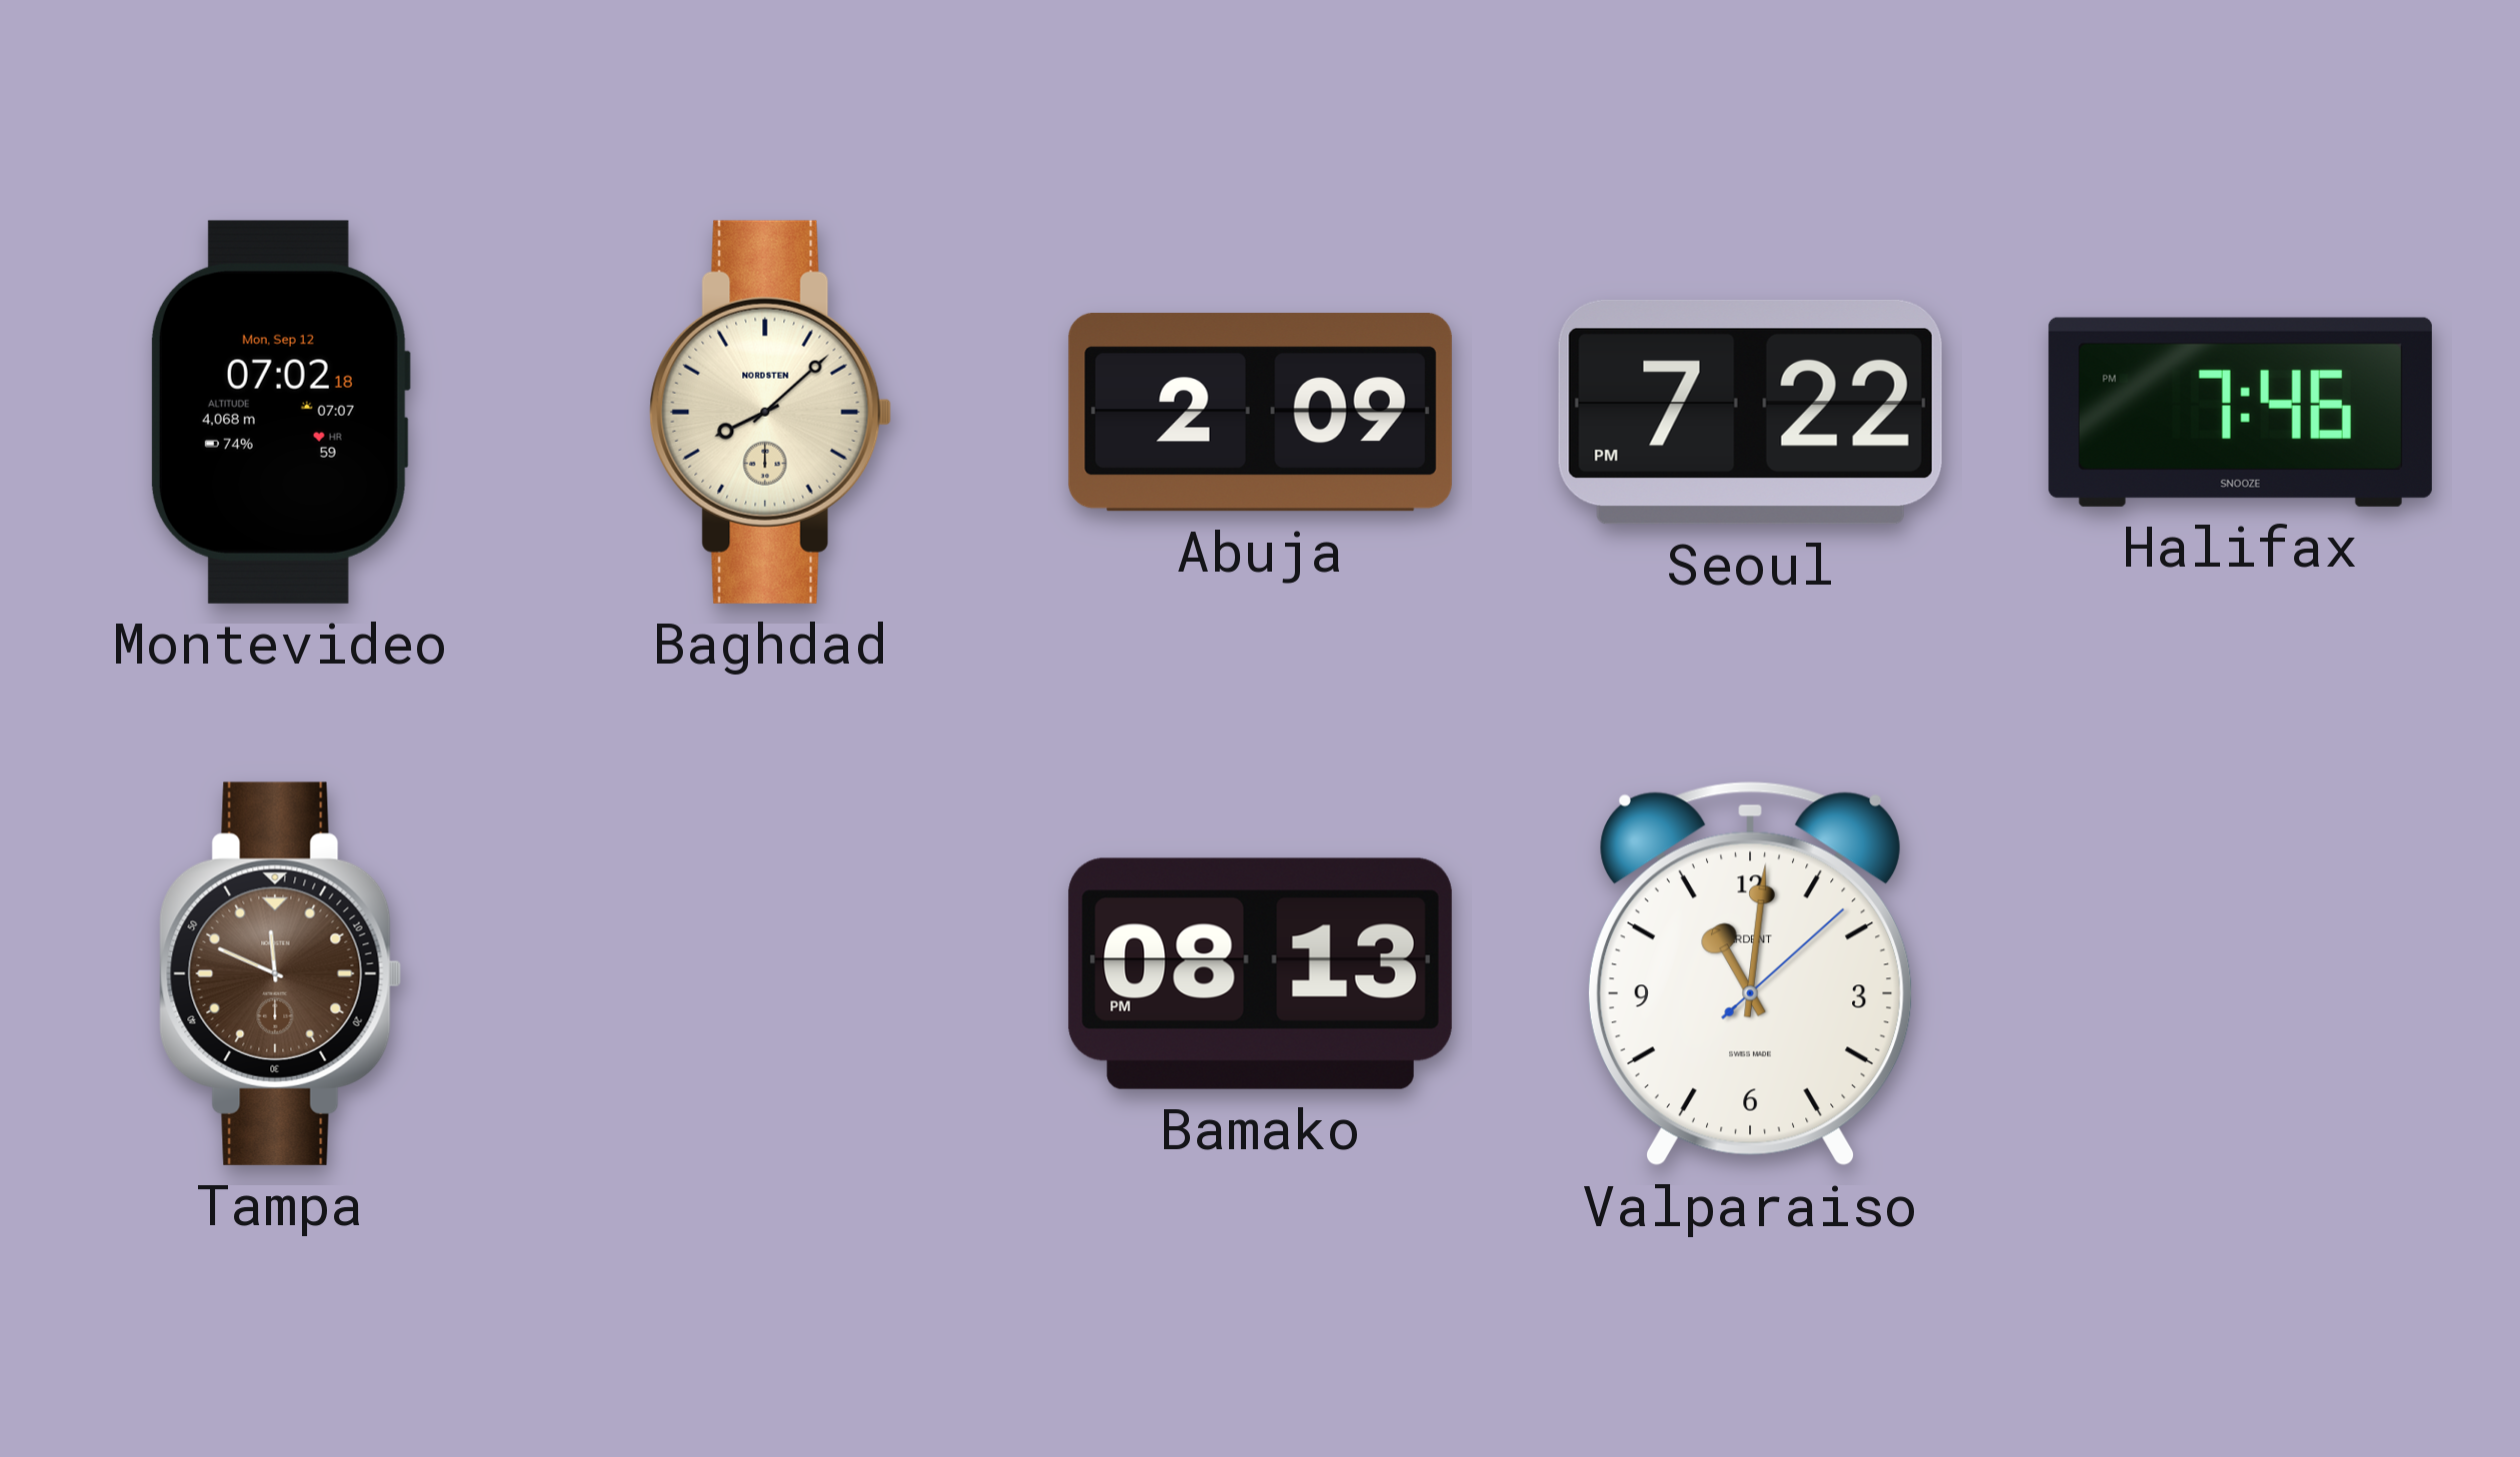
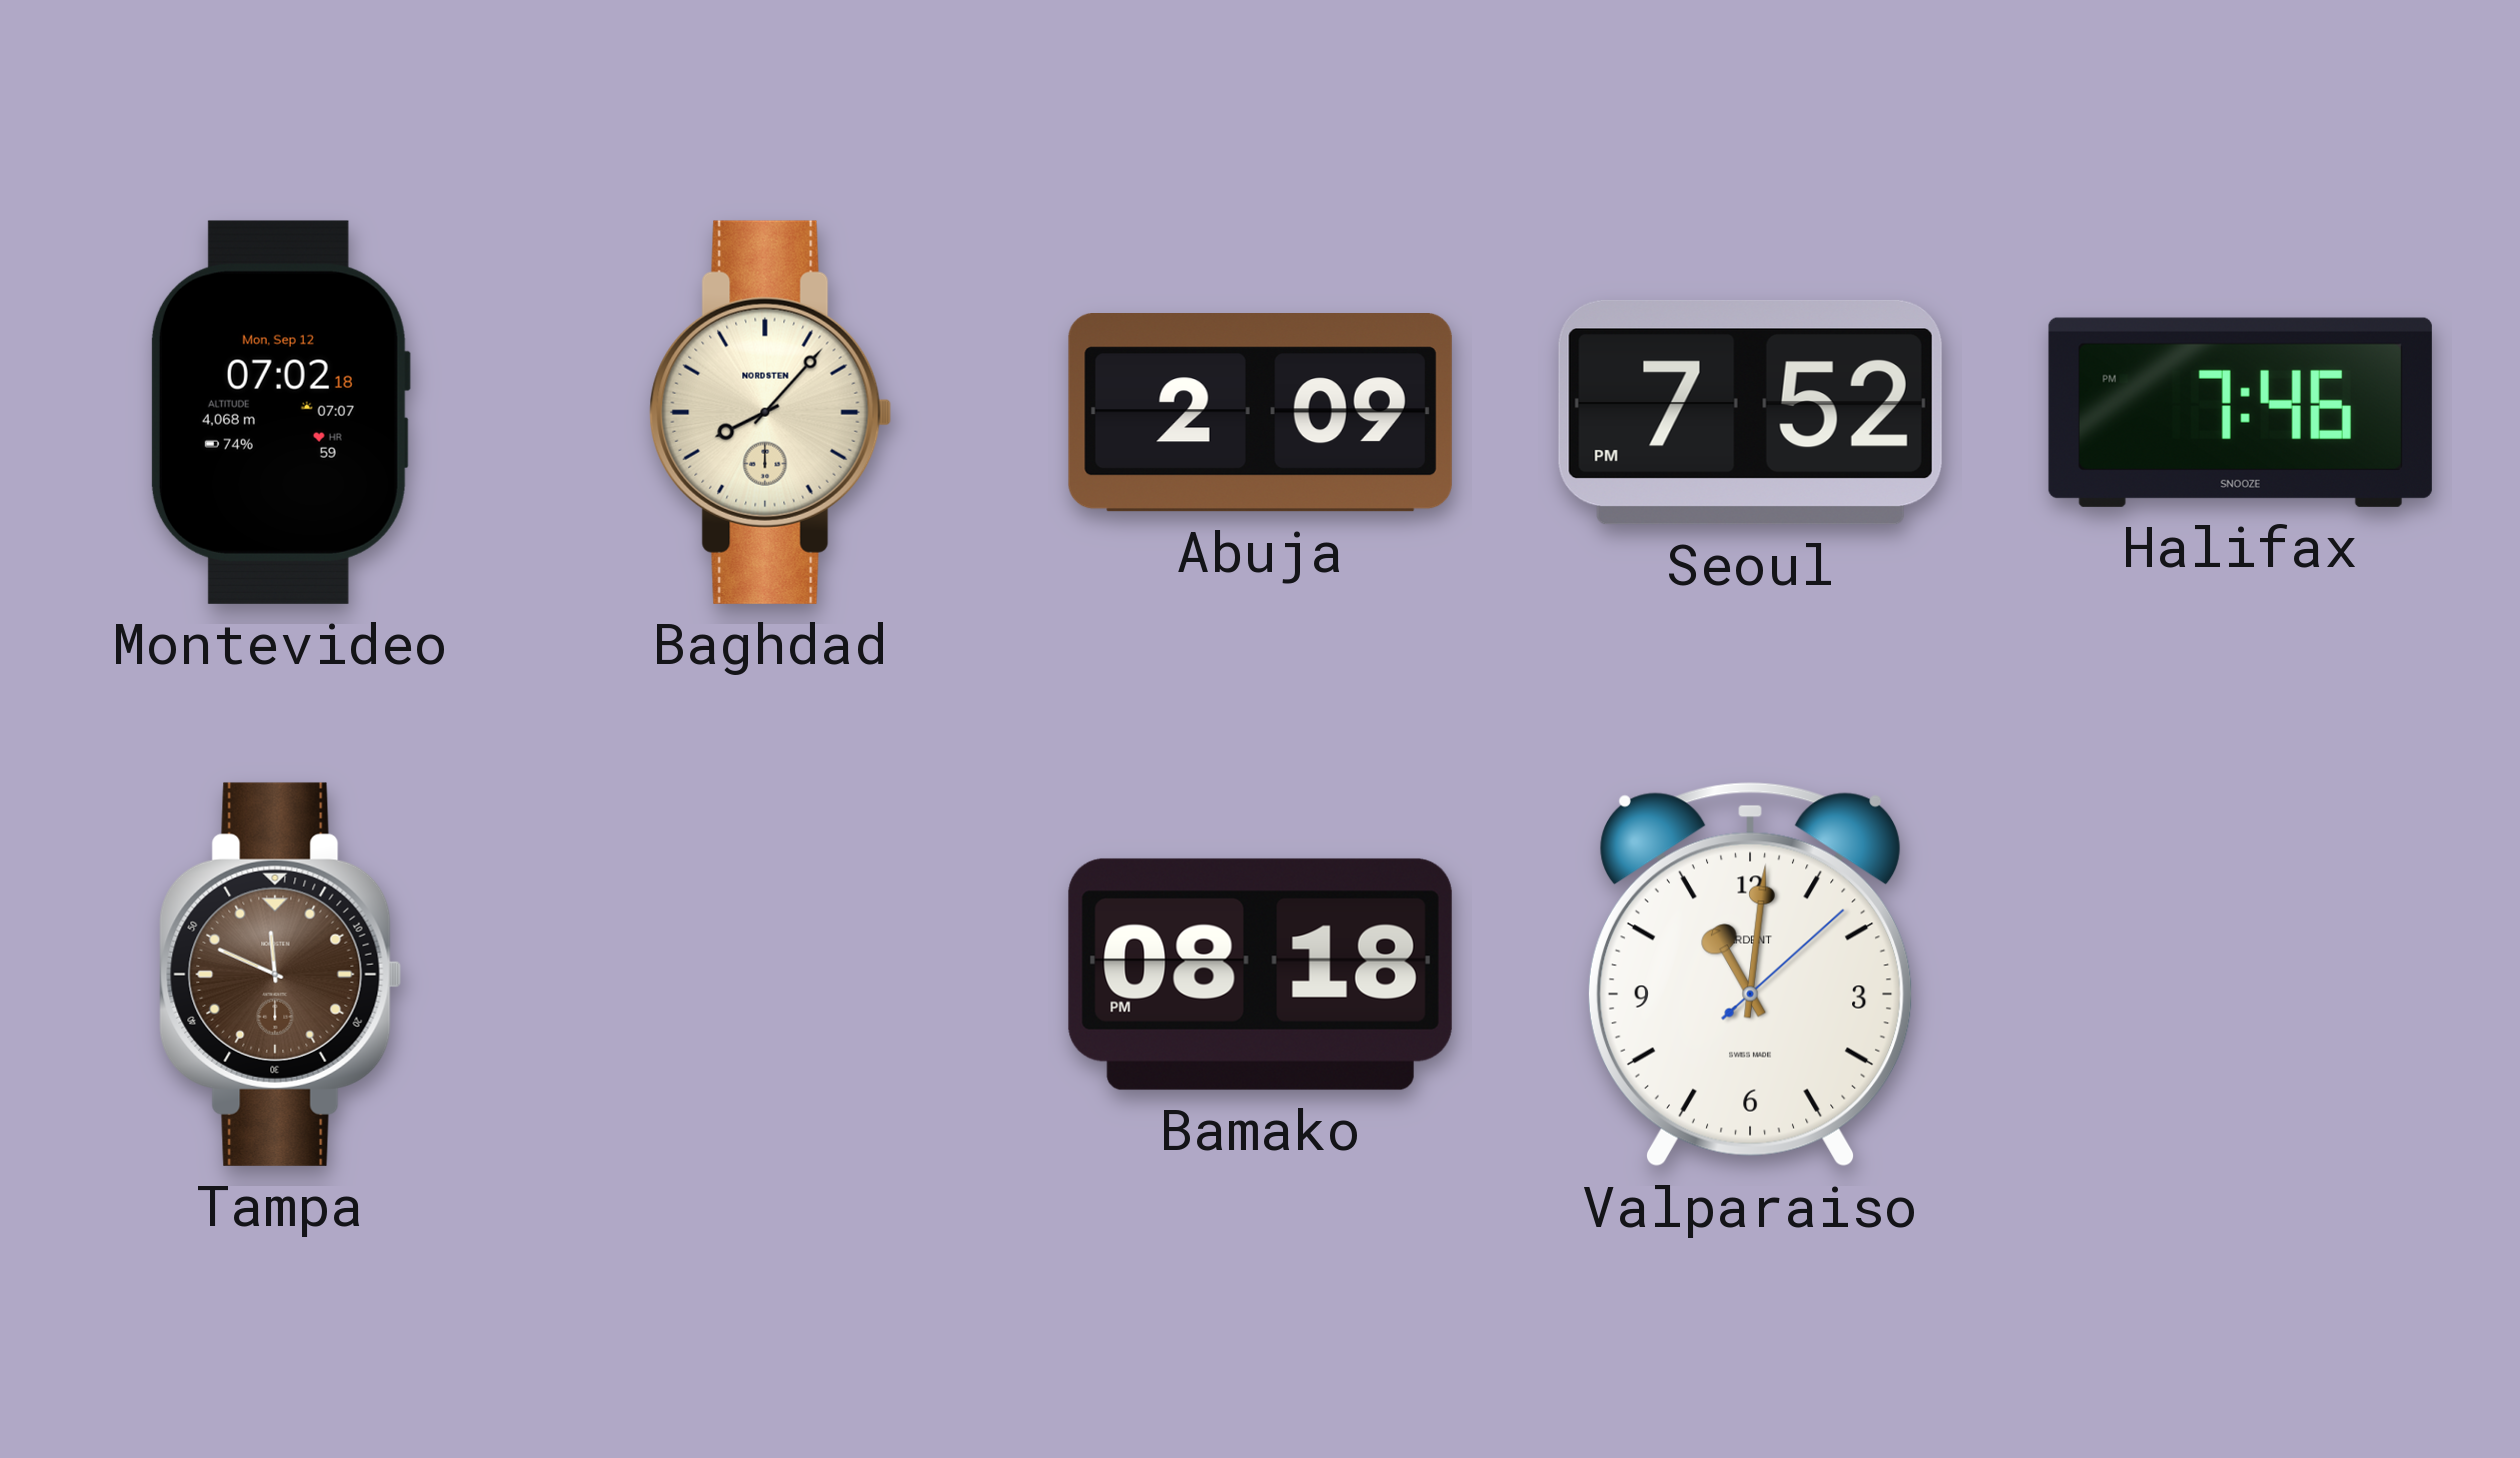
Baghdad: 8:08 -> 8:07 (771, 412)
Seoul: 7:22 -> 7:52 (1750, 412)
Bamako: 08:13 -> 08:18 (1260, 974)
